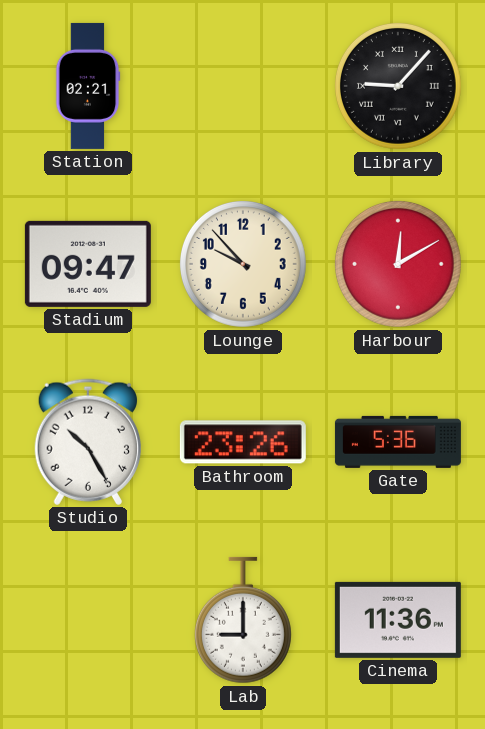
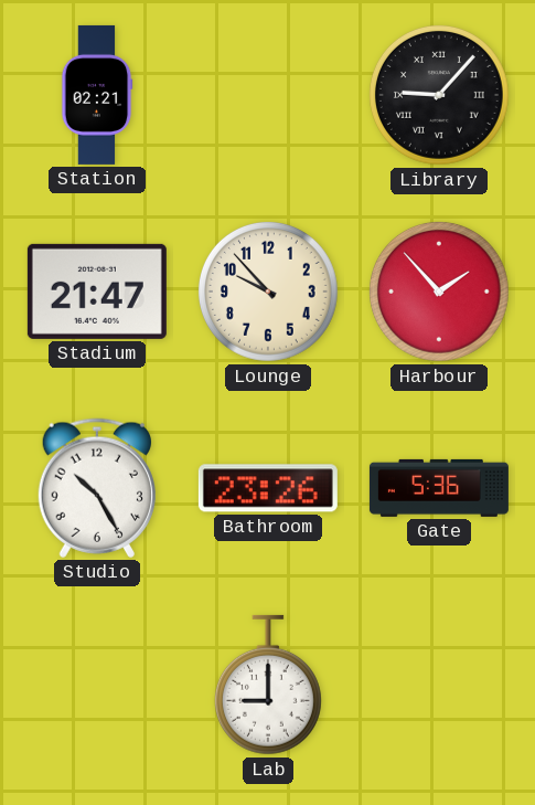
Stadium: 09:47 -> 21:47 (97, 292)
Harbour: 12:10 -> 1:53 (439, 292)
Cinema: 11:36 -> none (398, 620)
